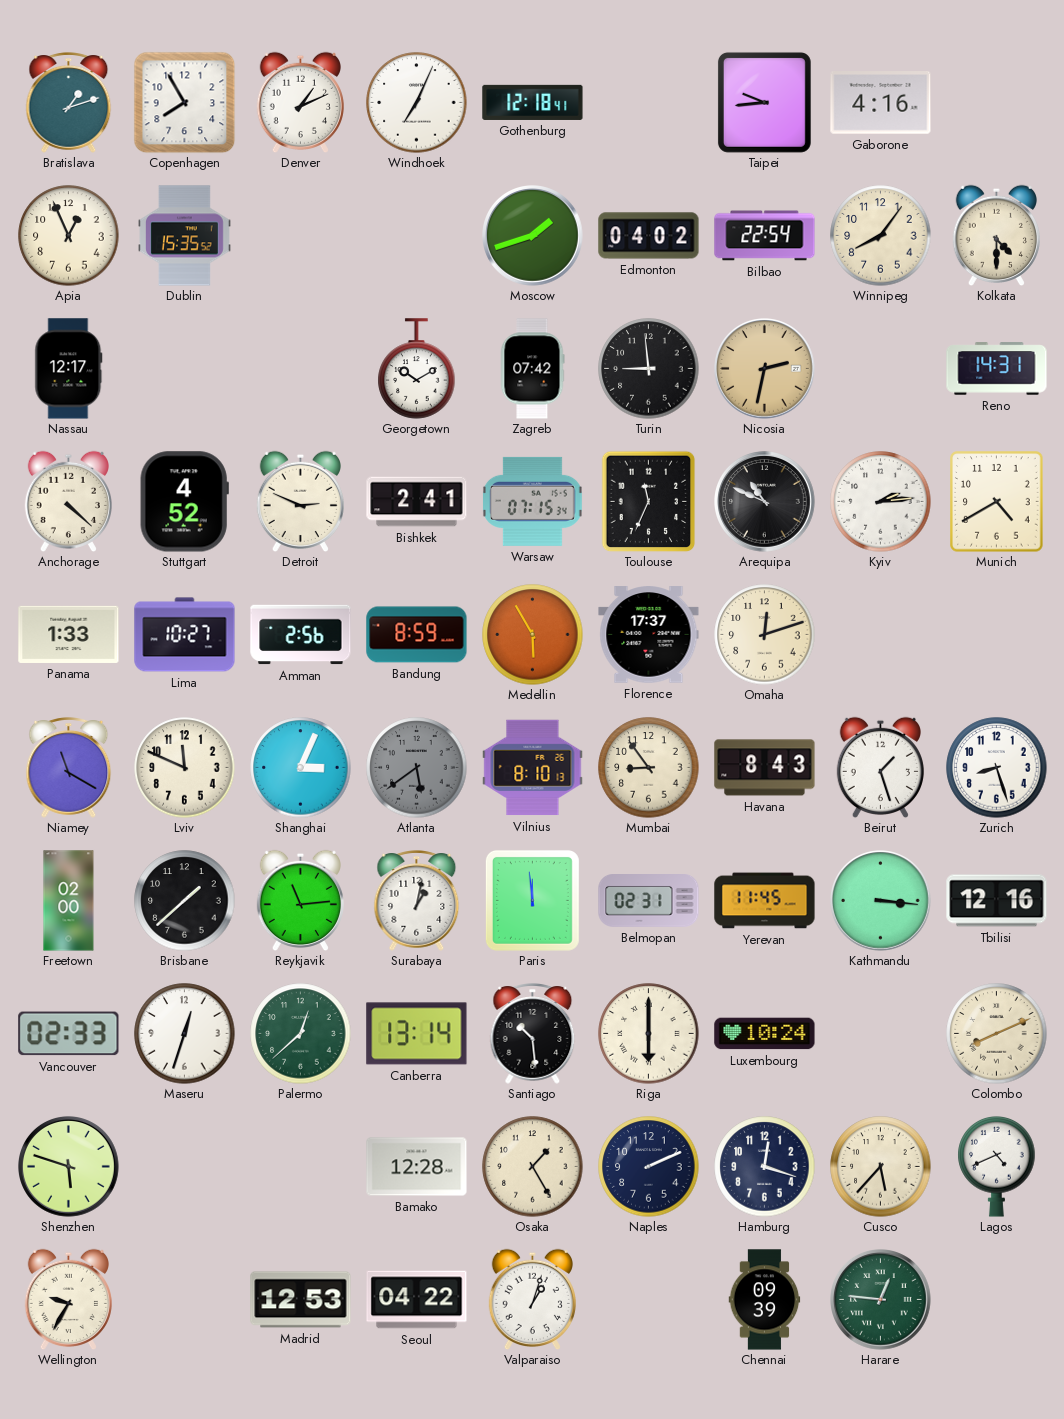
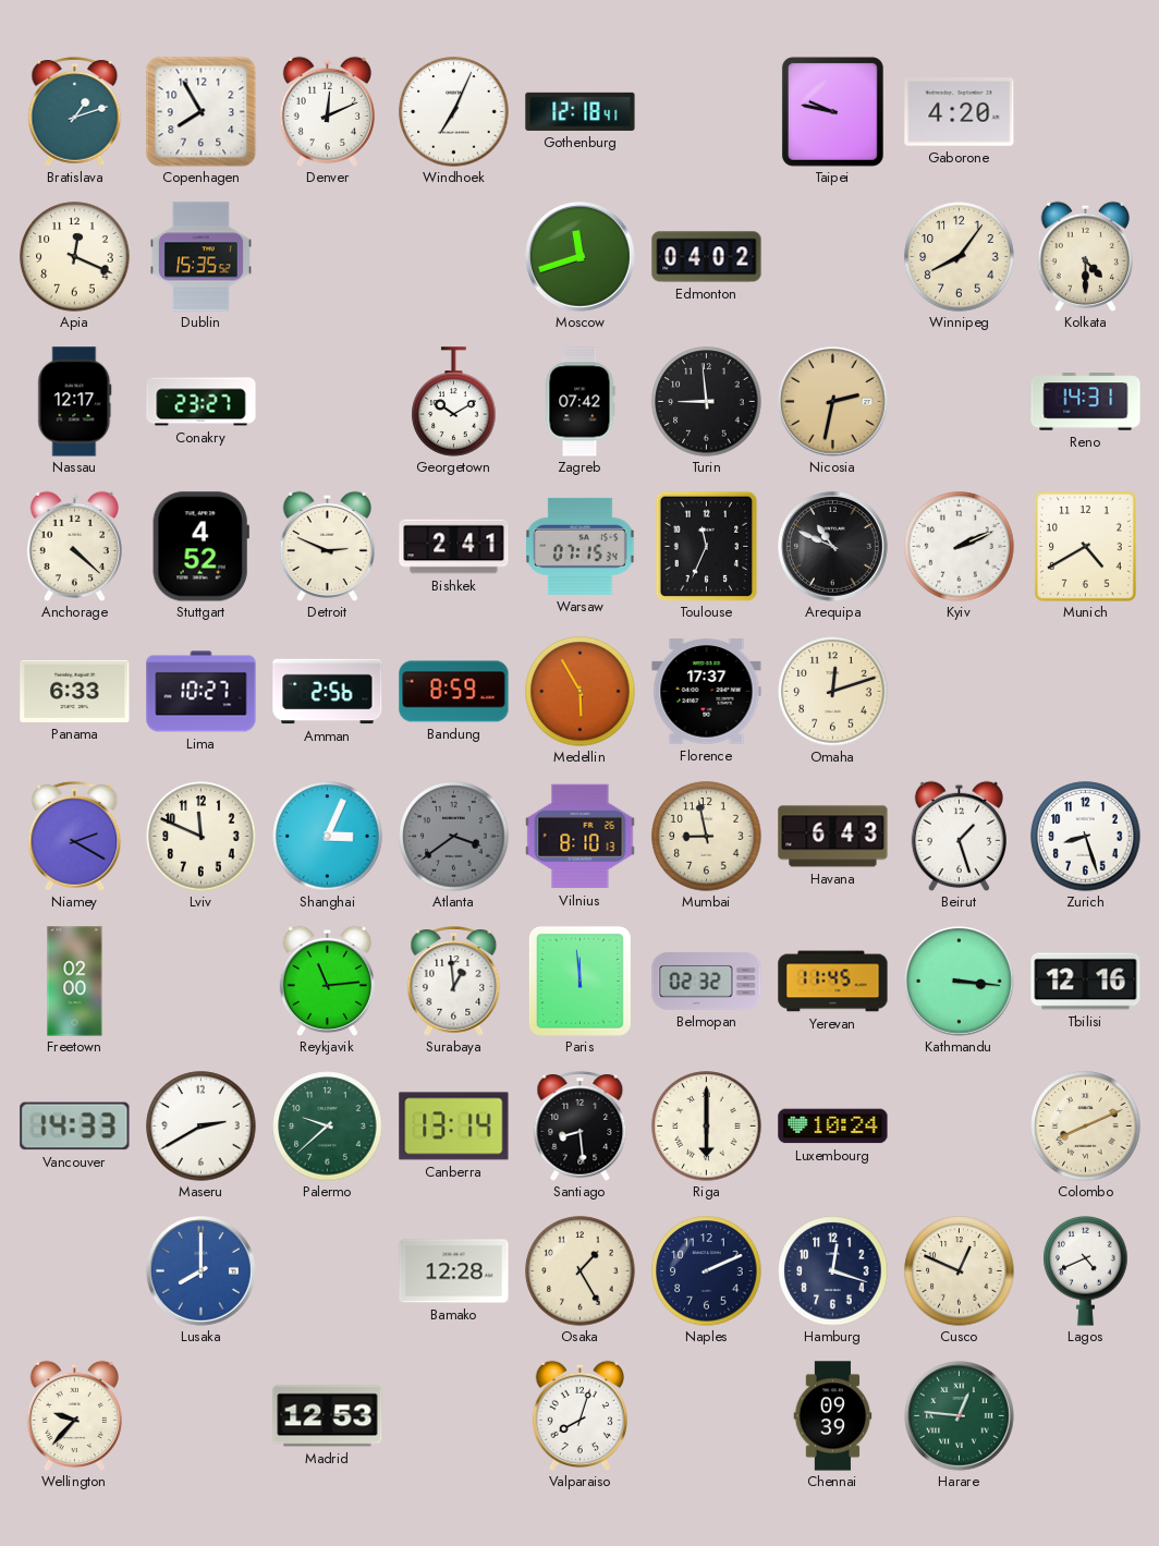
Denver: 1:11 -> 12:11 (327, 111)
Taipei: 9:44 -> 9:47 (832, 111)
Gaborone: 4:16 -> 4:20 (960, 112)
Apia: 12:56 -> 12:19 (75, 257)
Moscow: 1:42 -> 11:42 (581, 257)
Bilbao: 22:54 -> none (765, 236)
Conakry: none -> 23:27 (202, 402)
Kyiv: 2:14 -> 2:11 (960, 547)
Panama: 1:33 -> 6:33 (75, 691)
Niamey: 11:20 -> 2:20 (75, 837)
Atlanta: 5:39 -> 3:39 (454, 837)
Mumbai: 8:54 -> 8:58 (707, 837)
Havana: 8:43 -> 6:43 (833, 837)
Brisbane: 1:38 -> none (185, 901)
Surabaya: 1:02 -> 12:59 (454, 982)
Belmopan: 02:31 -> 02:32 (707, 982)
Vancouver: 02:33 -> 14:33 (75, 1127)
Maseru: 12:33 -> 2:40 (202, 1127)
Palermo: 12:38 -> 9:38 (328, 1127)
Santiago: 10:29 -> 8:29 (581, 1127)
Shenzhen: 5:48 -> none (69, 1167)
Lusaka: none -> 8:00 (202, 1271)
Cusco: 5:37 -> 12:49 (960, 1271)
Wellington: 9:35 -> 9:37 (74, 1415)
Seoul: 04:22 -> none (417, 1300)
Valparaiso: 1:03 -> 8:03 (579, 1415)
